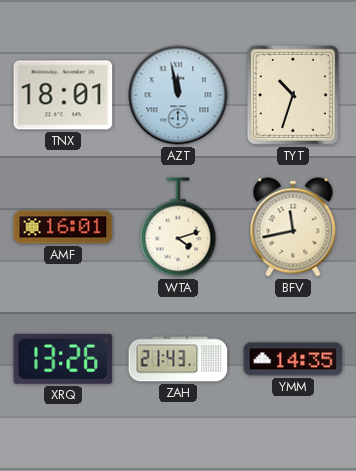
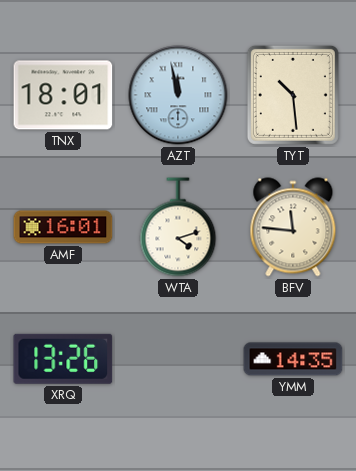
TYT: 10:33 -> 10:29 (293, 95)
BFV: 11:43 -> 11:46 (293, 227)
ZAH: 21:43 -> none (178, 359)
